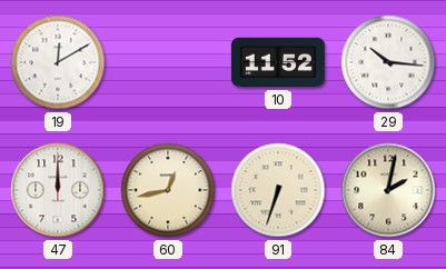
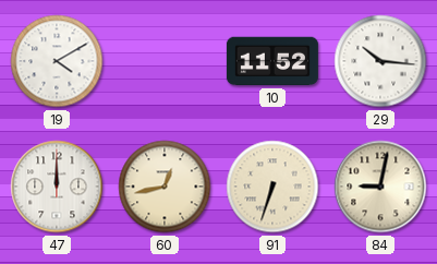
19: 12:10 -> 4:10 (57, 61)
84: 2:02 -> 9:02 (380, 187)
